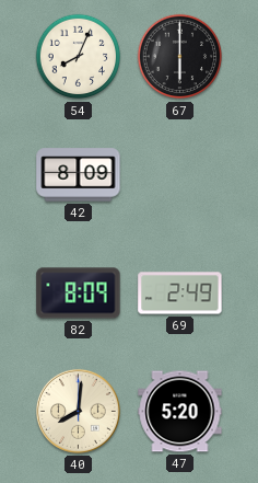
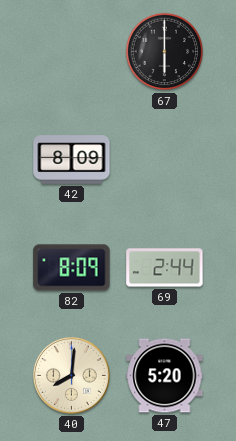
54: 8:04 -> none (79, 57)
69: 2:49 -> 2:44 (165, 268)
